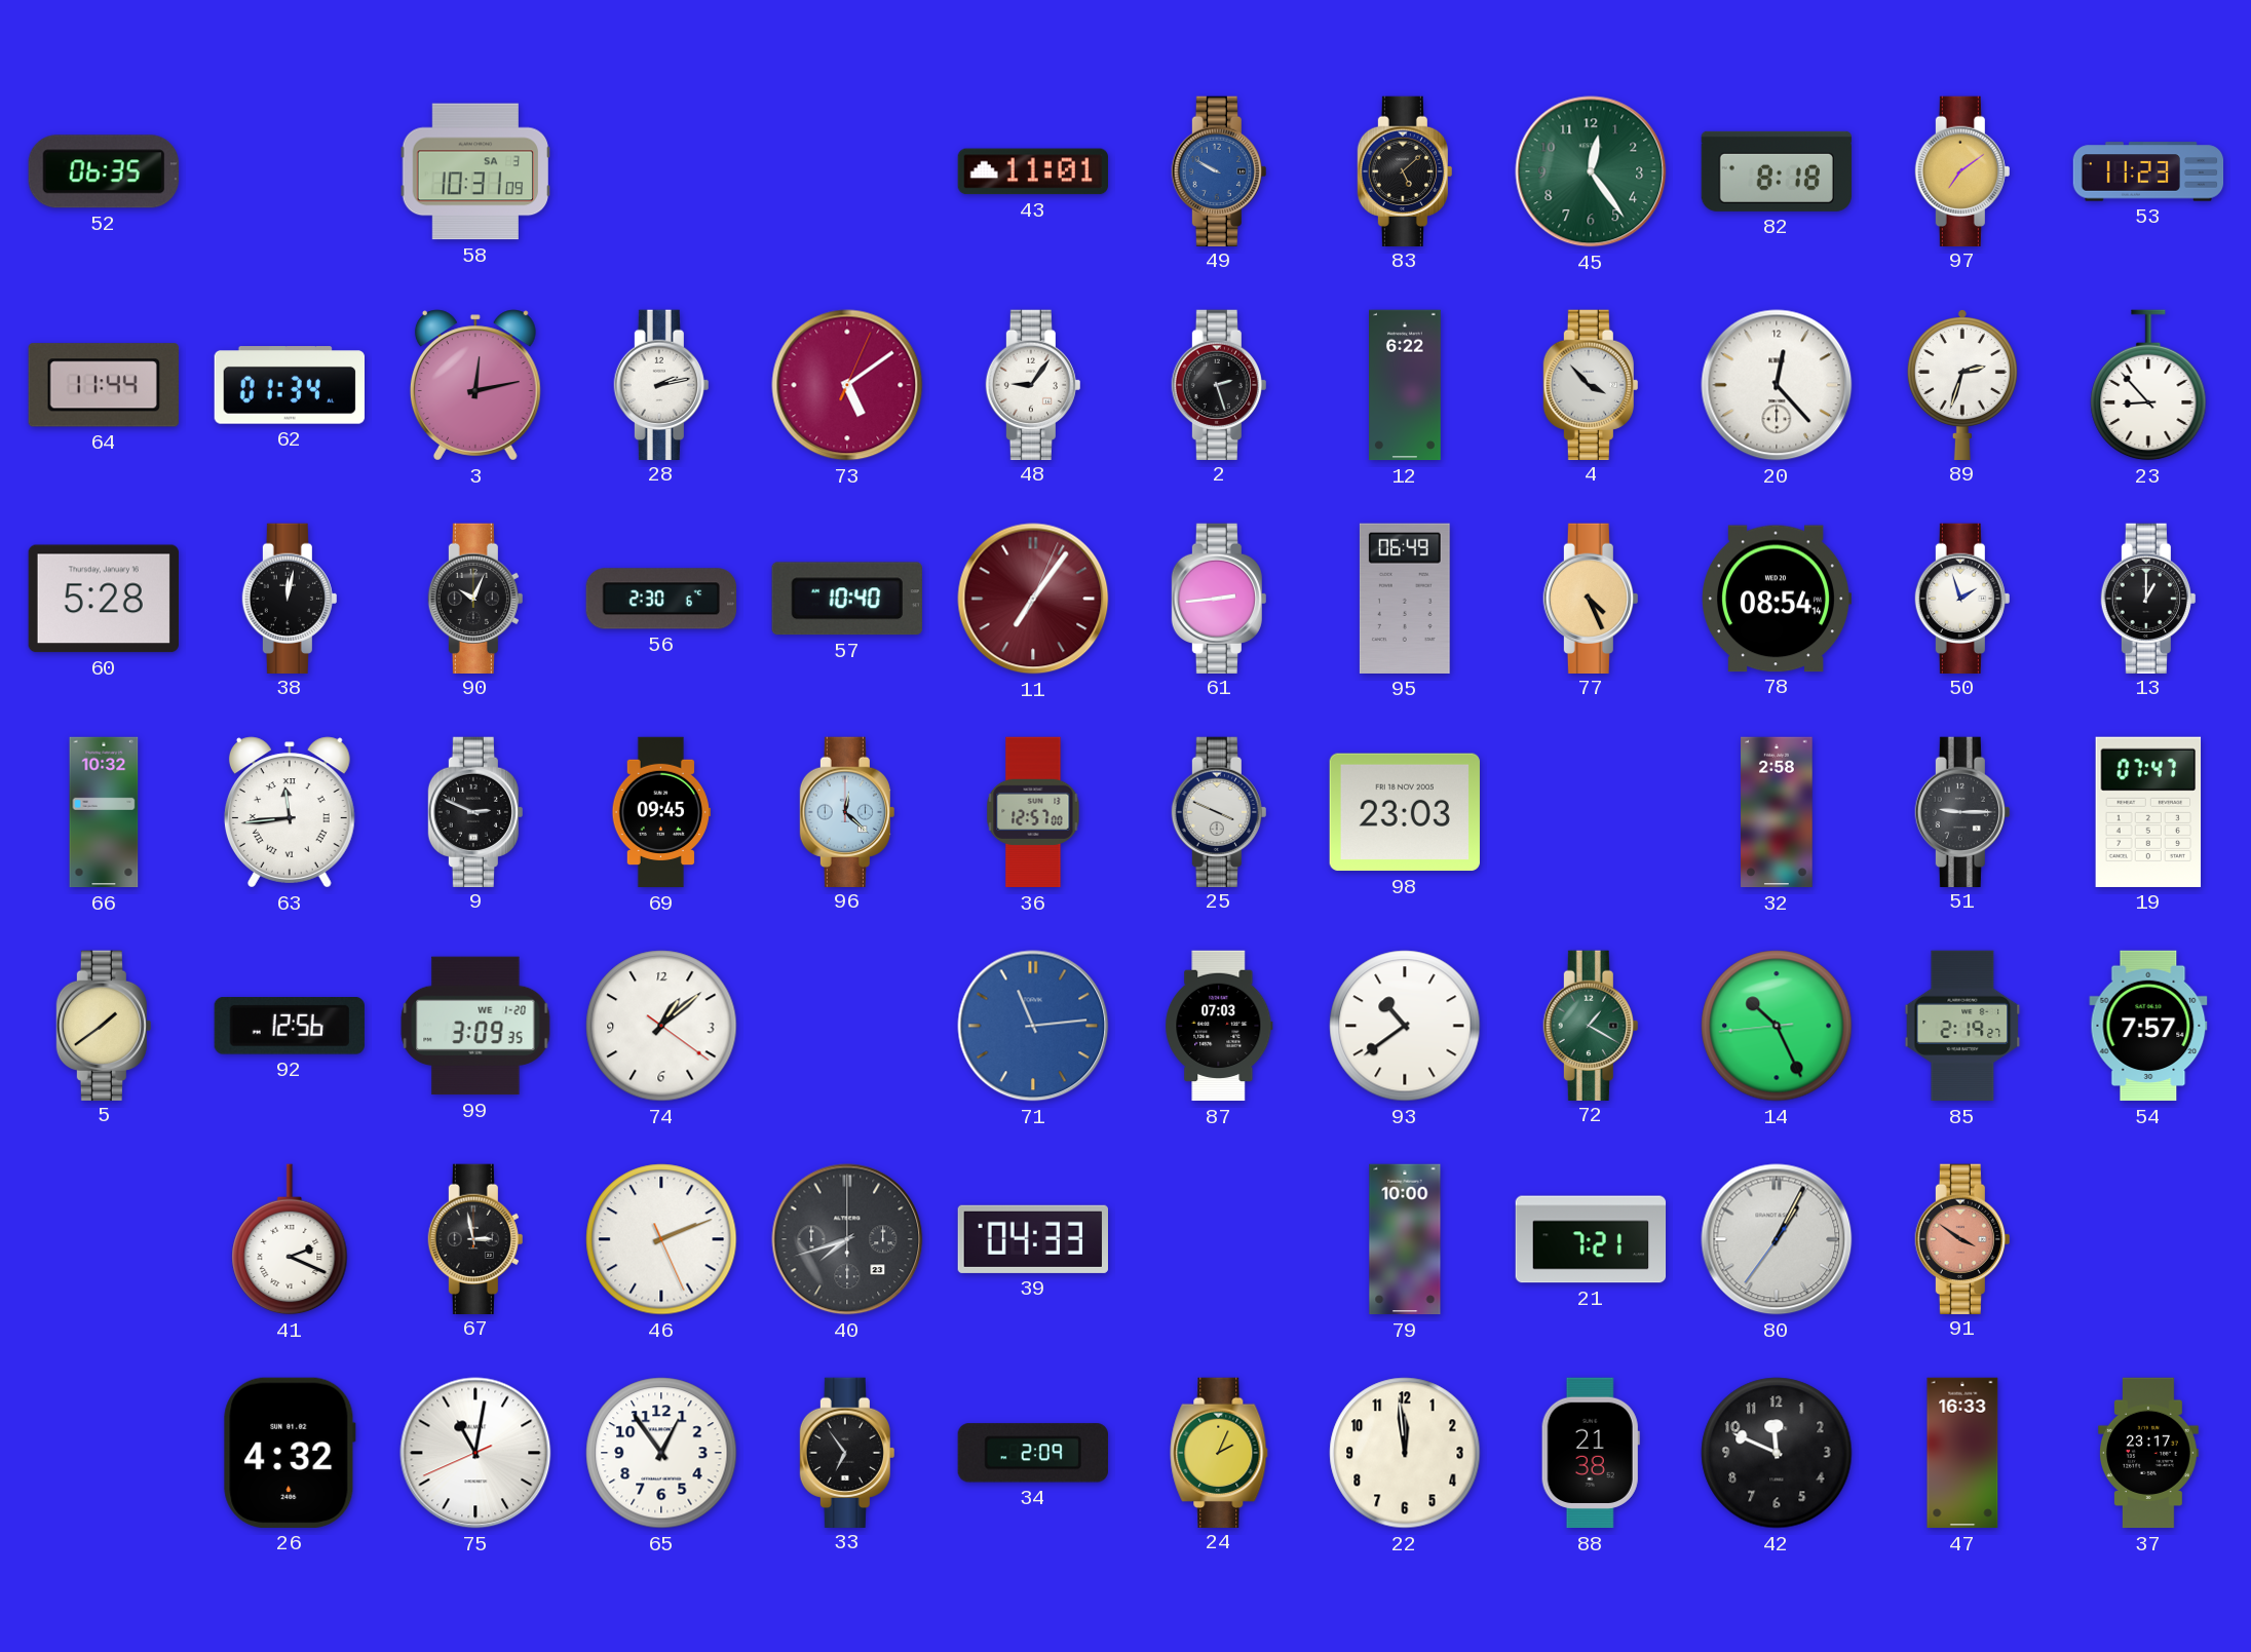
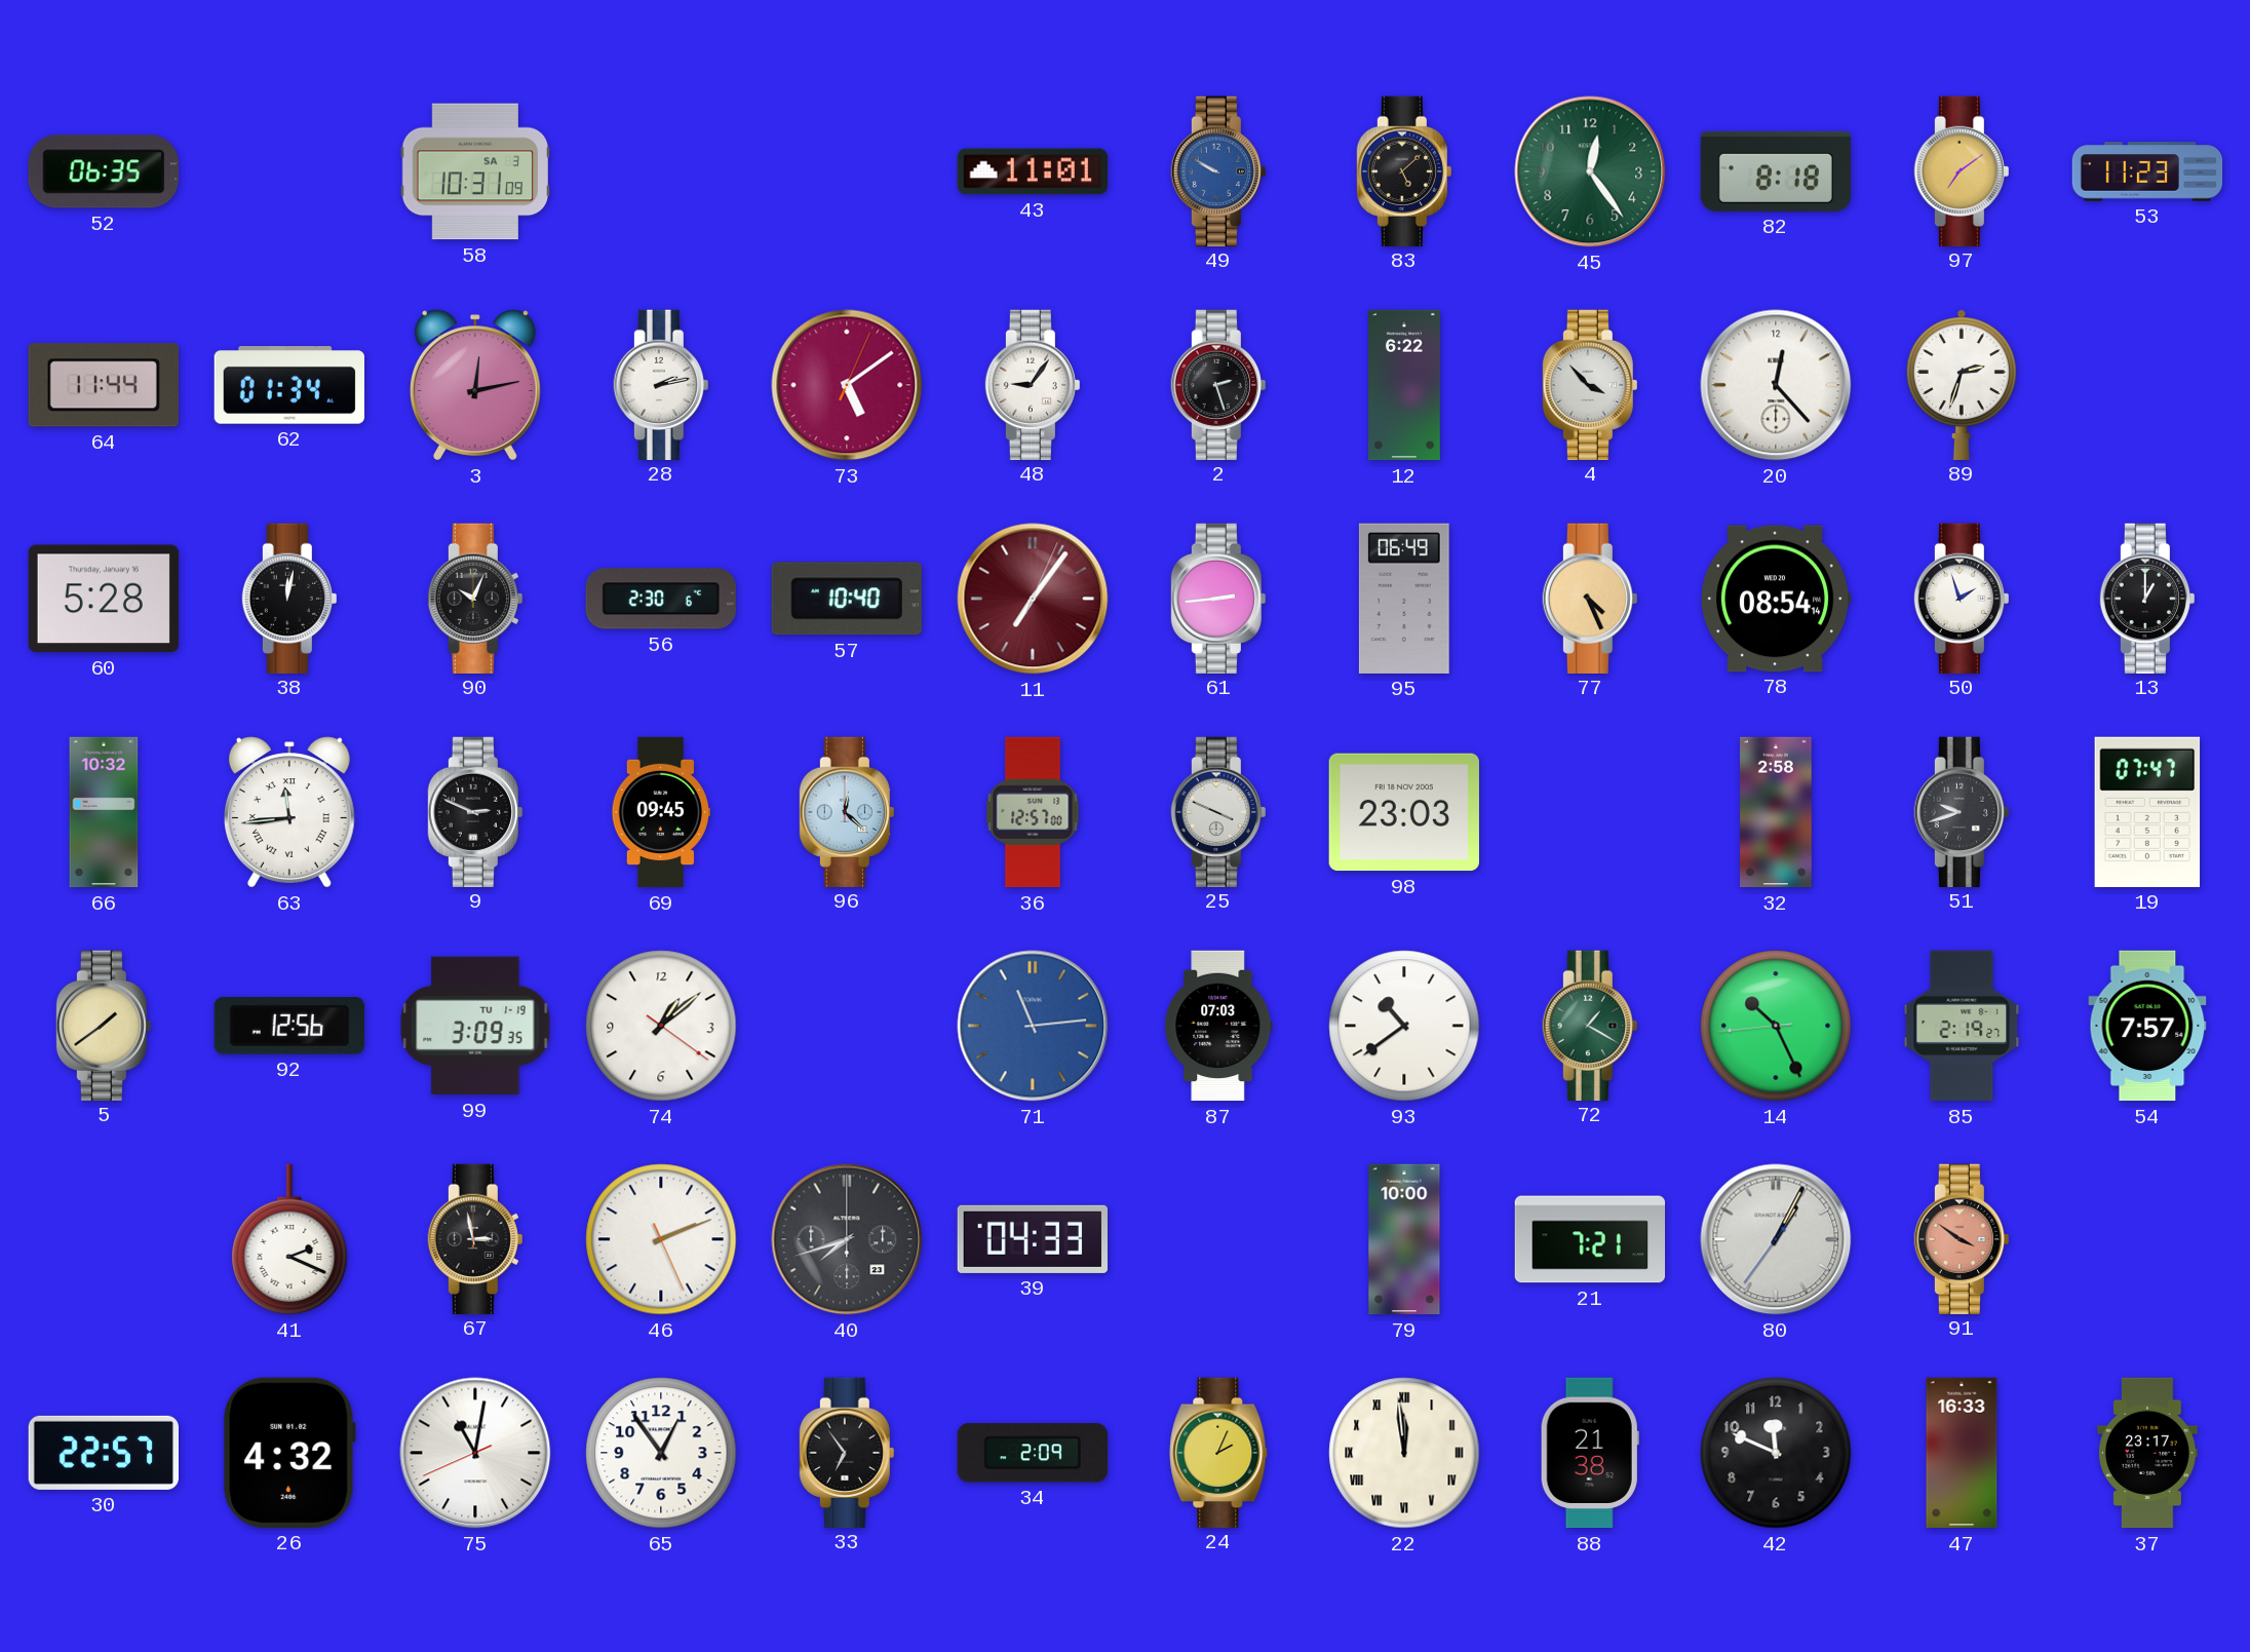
23: 8:53 -> none (2148, 385)
51: 9:15 -> 9:42 (1962, 811)
99 date: WE 1-20 -> TU 1-19 (475, 1026)
30: none -> 22:57 (103, 1453)
22 numerals: Arabic -> Roman (1404, 1453)
